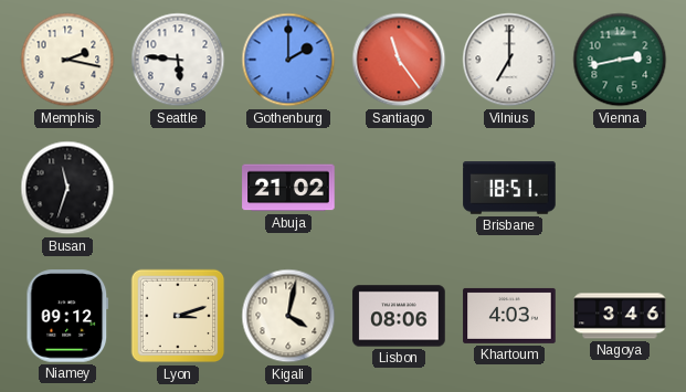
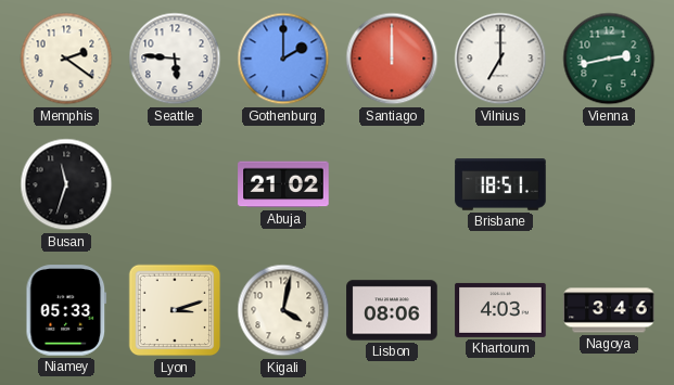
Memphis: 2:17 -> 2:21 (66, 59)
Santiago: 11:24 -> 12:00 (392, 59)
Niamey: 09:12 -> 05:33 (66, 310)
